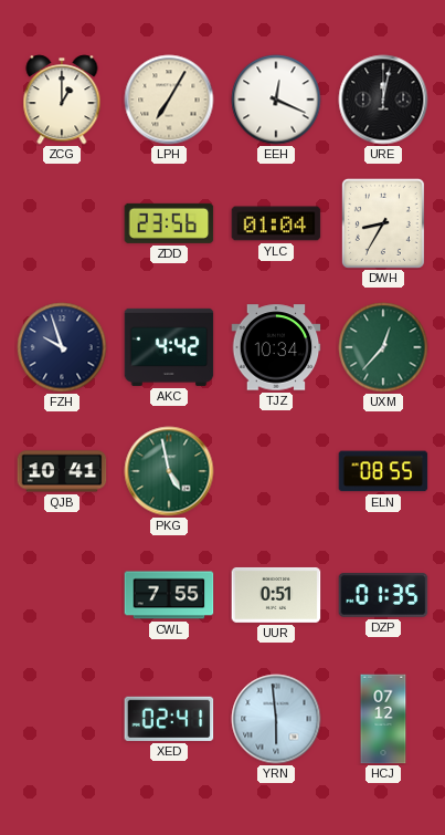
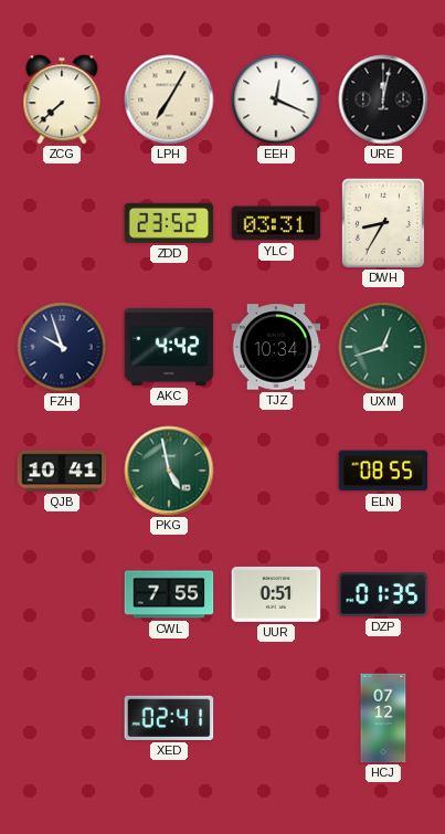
ZCG: 1:00 -> 7:38 (62, 99)
ZDD: 23:56 -> 23:52 (169, 223)
YLC: 01:04 -> 03:31 (276, 223)
UXM: 12:37 -> 12:42 (383, 347)
YRN: 5:59 -> none (276, 719)
